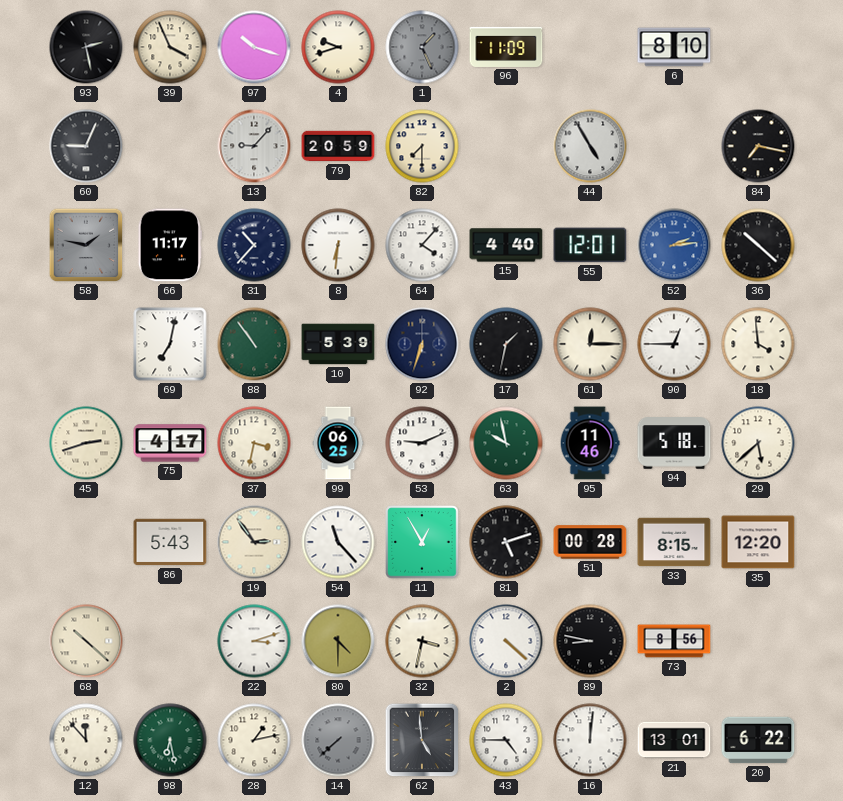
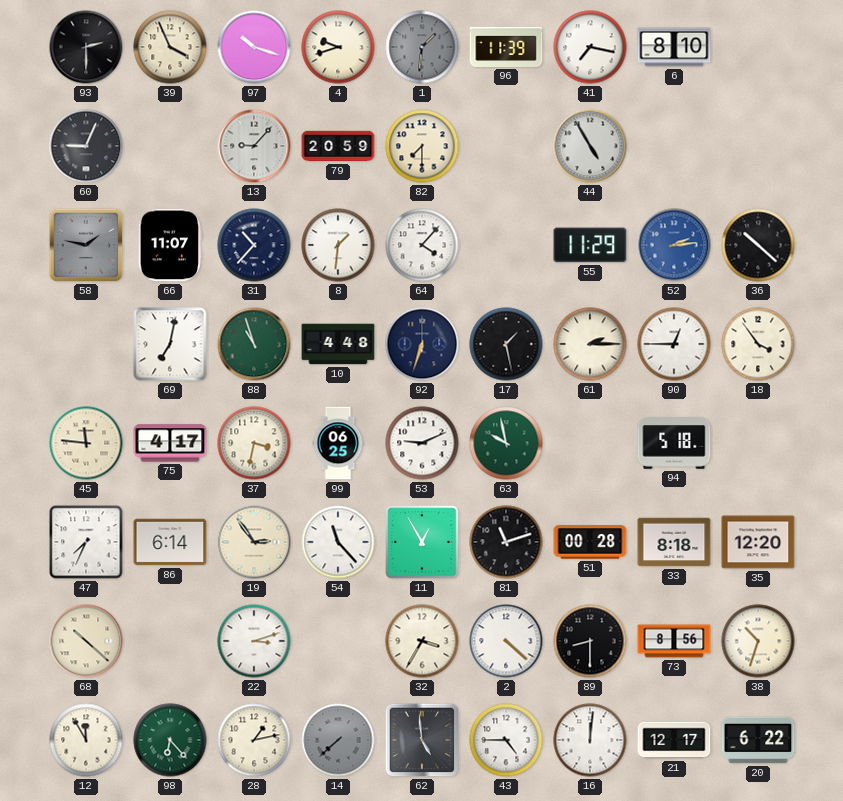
93: 2:28 -> 2:30 (86, 47)
1: 1:26 -> 1:31 (422, 47)
96: 11:09 -> 11:39 (506, 47)
41: none -> 7:17 (590, 47)
84: 7:17 -> none (758, 146)
66: 11:17 -> 11:07 (169, 245)
8: 6:31 -> 1:31 (338, 245)
15: 4:40 -> none (506, 245)
55: 12:01 -> 11:29 (590, 245)
88: 10:54 -> 10:57 (254, 344)
10: 5:39 -> 4:48 (338, 344)
17: 1:32 -> 1:28 (506, 344)
61: 12:15 -> 2:15 (590, 344)
18: 3:59 -> 3:54 (758, 344)
45: 2:42 -> 11:46 (86, 443)
95: 11:46 -> none (590, 443)
29: 5:38 -> none (758, 443)
47: none -> 7:34 (86, 542)
86: 5:43 -> 6:14 (170, 542)
81: 5:12 -> 11:12 (506, 542)
33: 8:15 -> 8:18 (674, 542)
80: 4:30 -> none (338, 641)
32: 3:32 -> 3:35 (422, 641)
89: 8:47 -> 8:30 (590, 641)
38: none -> 10:33 (758, 641)
12: 11:53 -> 11:55 (86, 740)
98: 6:28 -> 6:23 (170, 740)
21: 13:01 -> 12:17 (674, 740)
